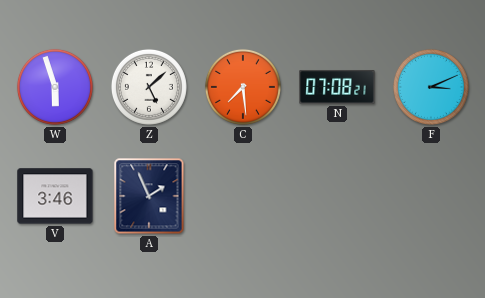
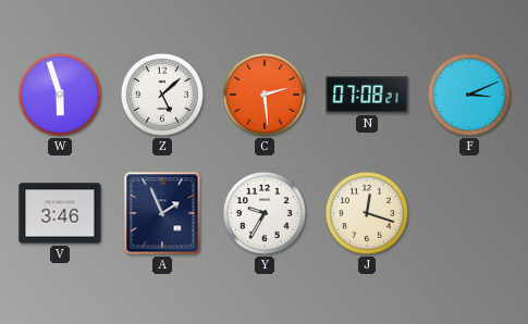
C: 7:29 -> 2:29 (265, 95)
Y: none -> 9:35 (265, 213)
J: none -> 12:18 (367, 213)
